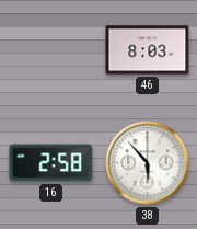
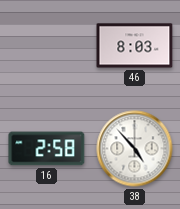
38: 5:53 -> 4:53 (135, 149)
